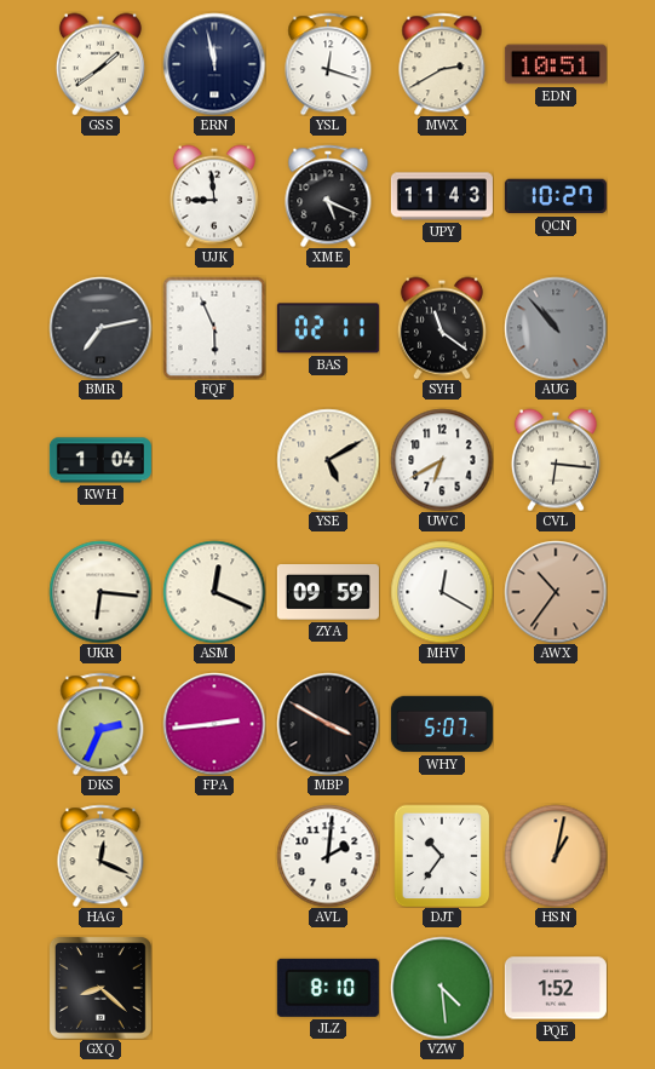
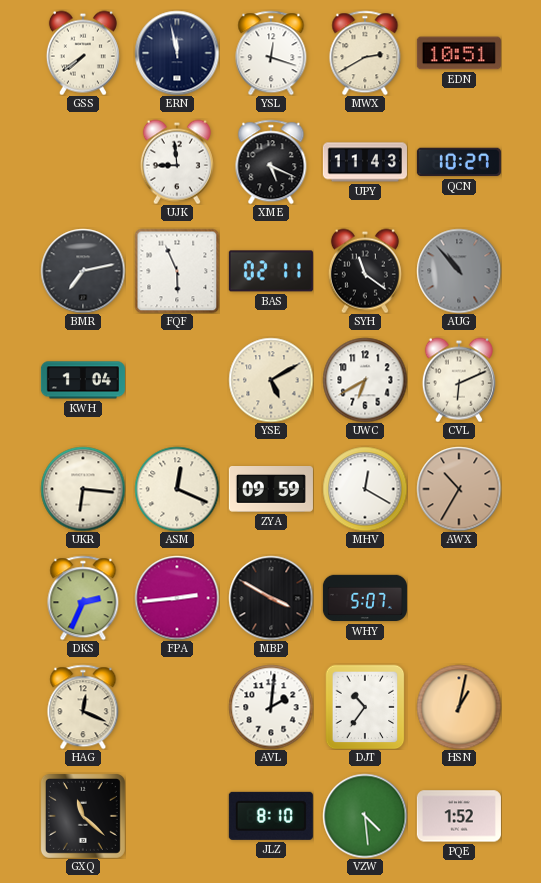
GSS: 1:39 -> 7:39 (83, 53)
CVL: 6:16 -> 6:11 (459, 380)
AWX: 10:36 -> 10:35 (459, 489)
GXQ: 8:22 -> 11:22 (83, 816)
